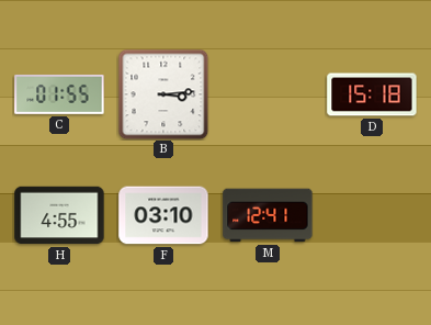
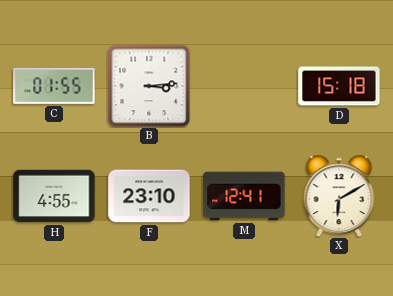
F: 03:10 -> 23:10 (149, 196)
X: none -> 6:10 (339, 196)
